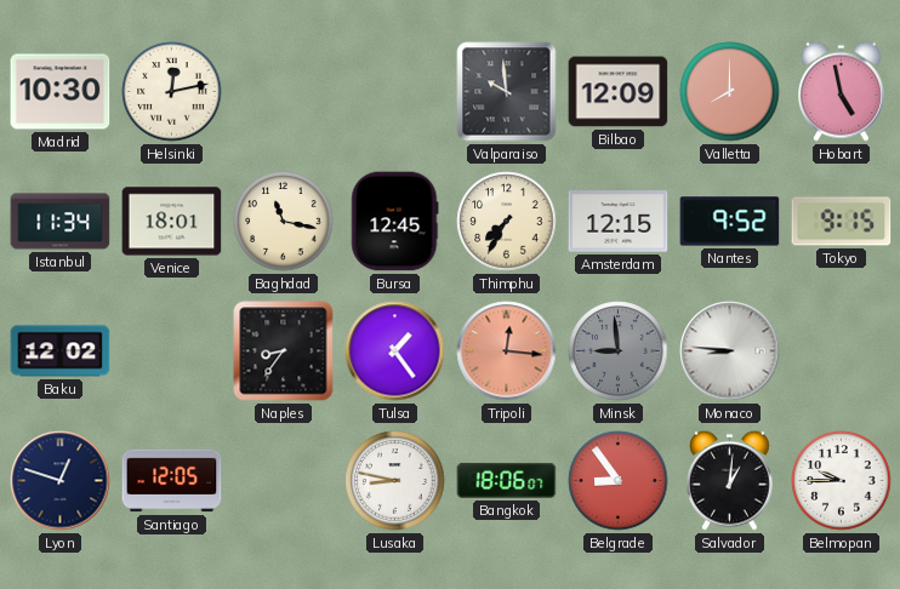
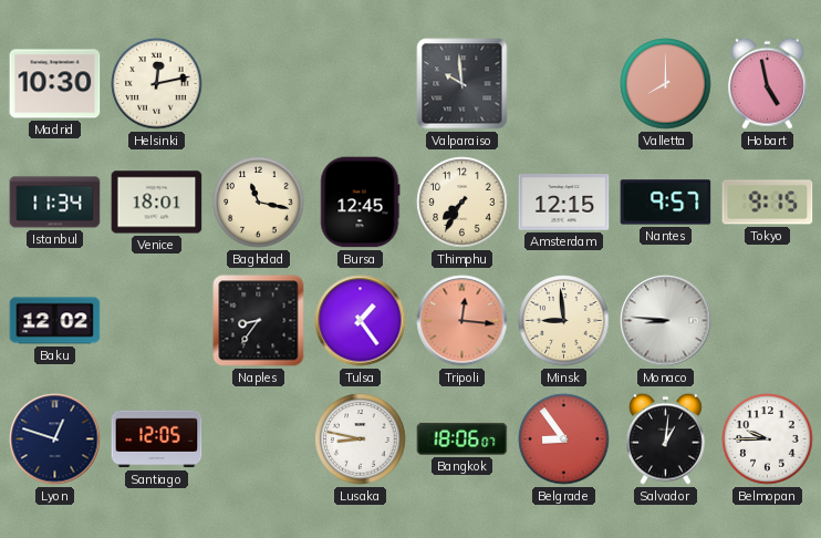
Bilbao: 12:09 -> none (619, 92)
Nantes: 9:52 -> 9:57 (666, 203)
Minsk dial: grey -> cream (564, 321)
